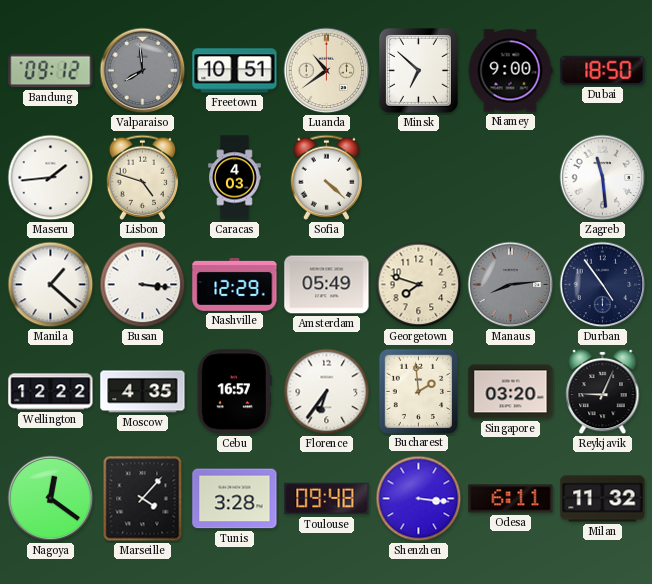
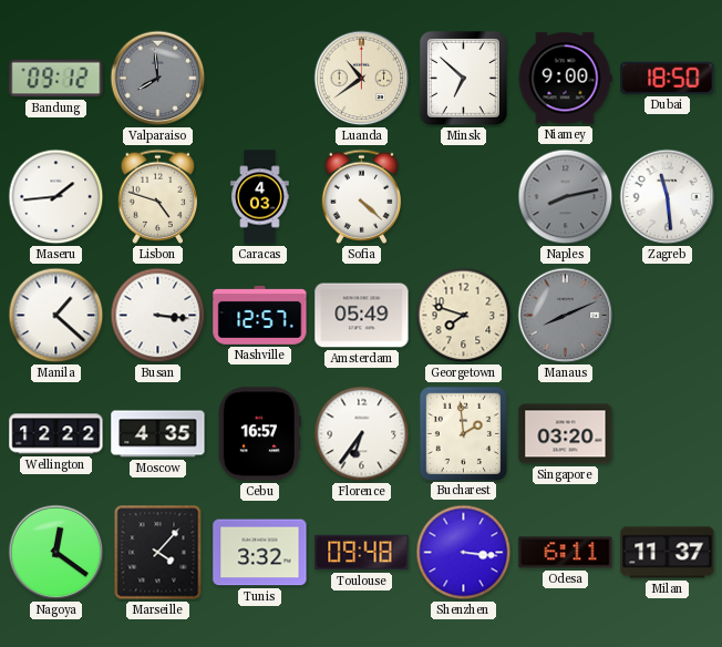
Freetown: 10:51 -> none (235, 71)
Naples: none -> 8:13 (566, 197)
Nashville: 12:29 -> 12:57 (260, 316)
Manaus: 8:14 -> 8:11 (566, 316)
Durban: 4:54 -> none (603, 285)
Reykjavik: 9:04 -> none (603, 392)
Tunis: 3:28 -> 3:32 (260, 553)
Milan: 11:32 -> 11:37 (668, 553)
